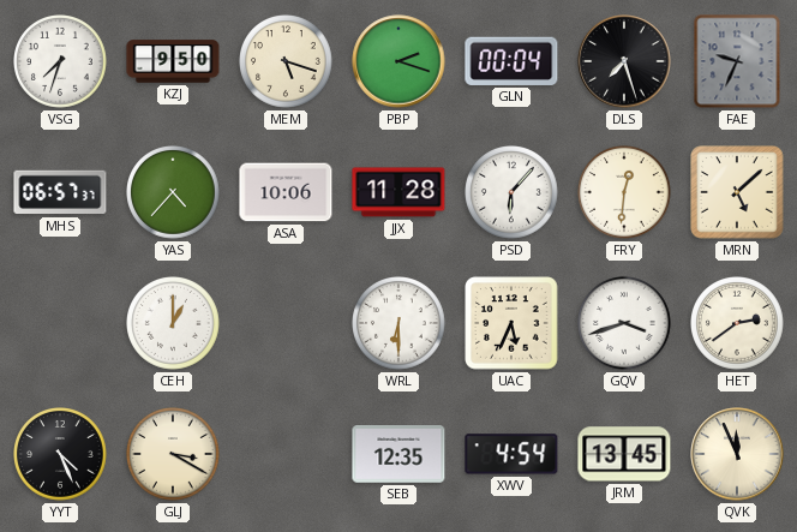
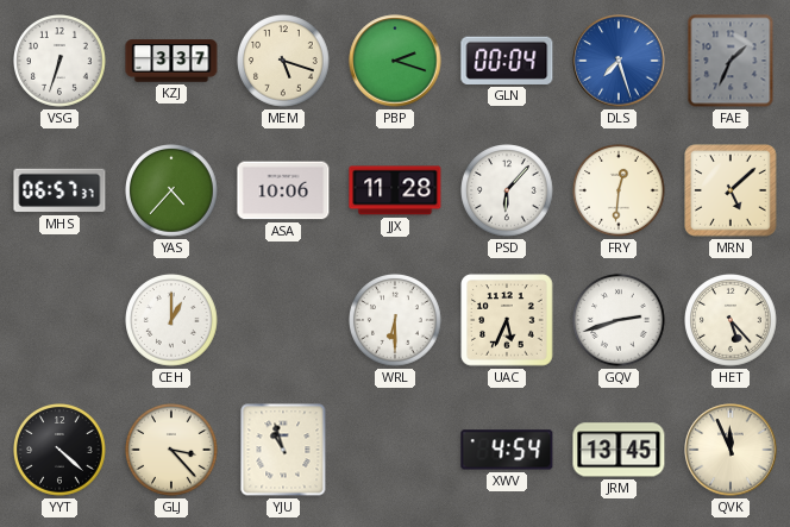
VSG: 7:33 -> 6:33 (61, 62)
KZJ: 9:50 -> 3:37 (171, 61)
DLS dial: black -> blue (619, 61)
FAE: 9:34 -> 1:34 (731, 61)
GQV: 3:42 -> 2:42 (620, 321)
HET: 2:39 -> 5:23 (732, 321)
YYT: 4:26 -> 4:22 (61, 451)
GLJ: 3:20 -> 3:23 (173, 451)
YJU: none -> 10:57 (283, 450)
SEB: 12:35 -> none (398, 455)
